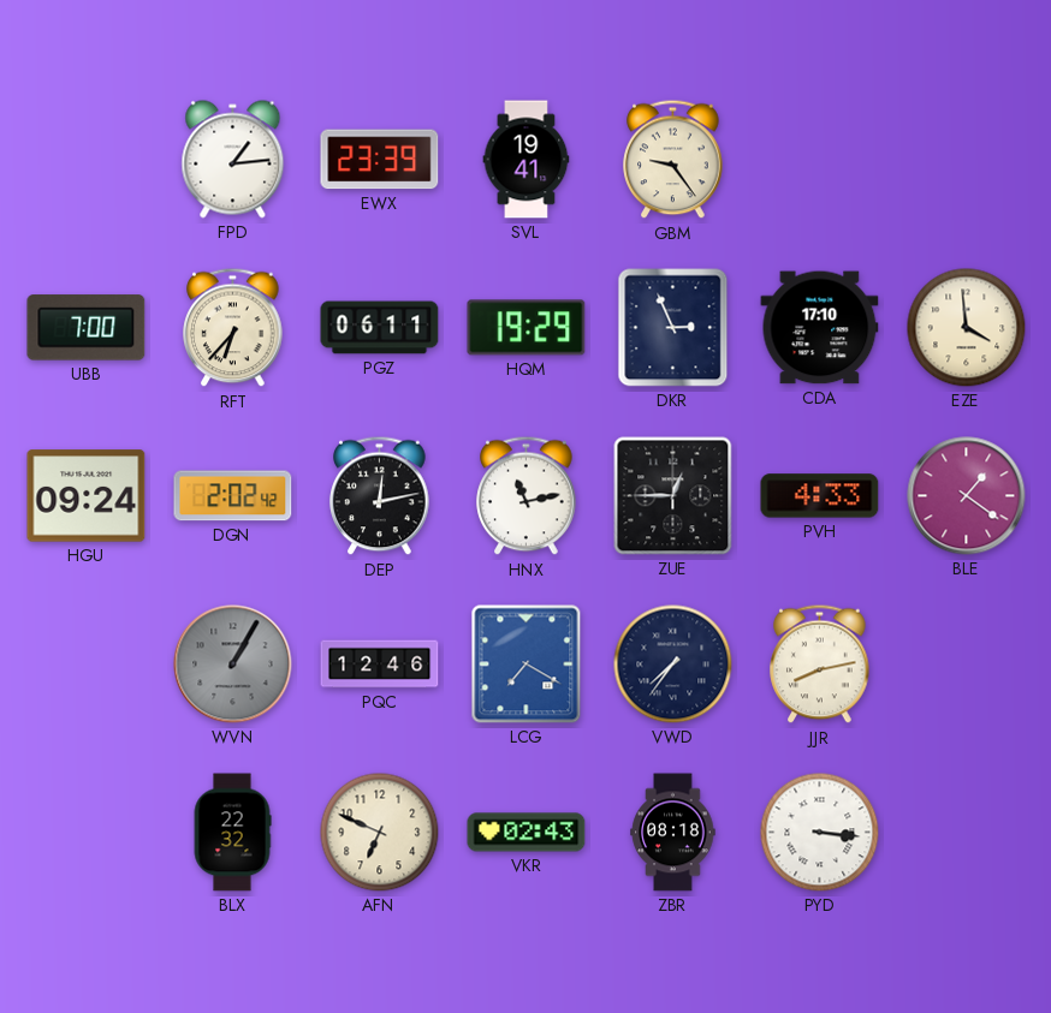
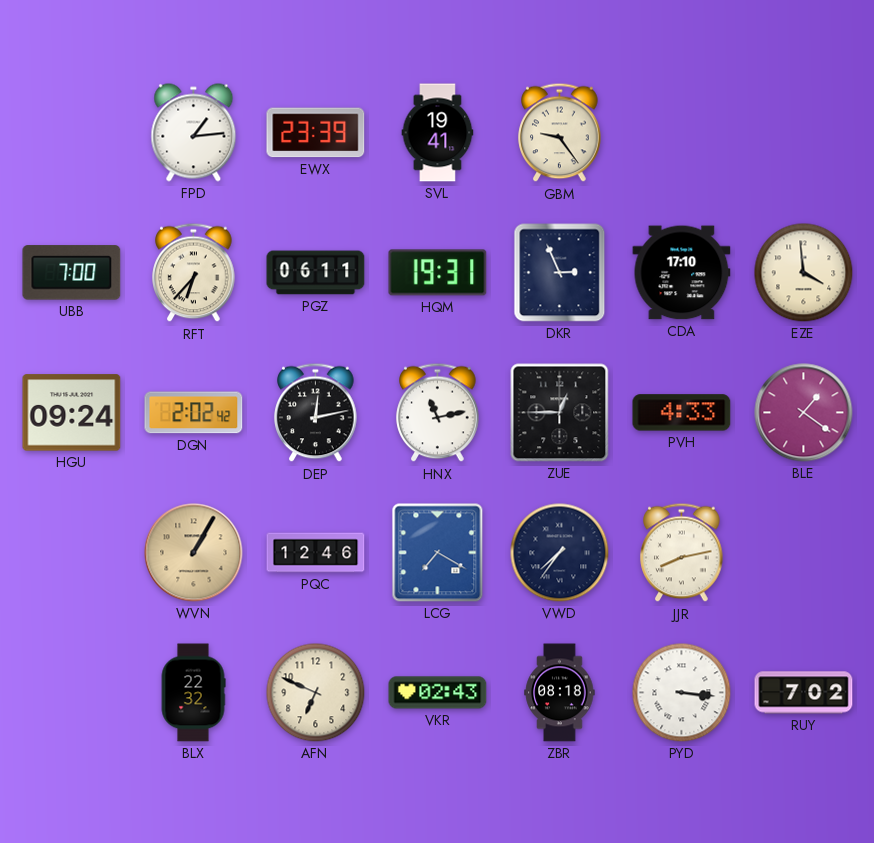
HQM: 19:29 -> 19:31 (438, 273)
WVN dial: grey -> champagne (194, 553)
RUY: none -> 7:02 (804, 693)
